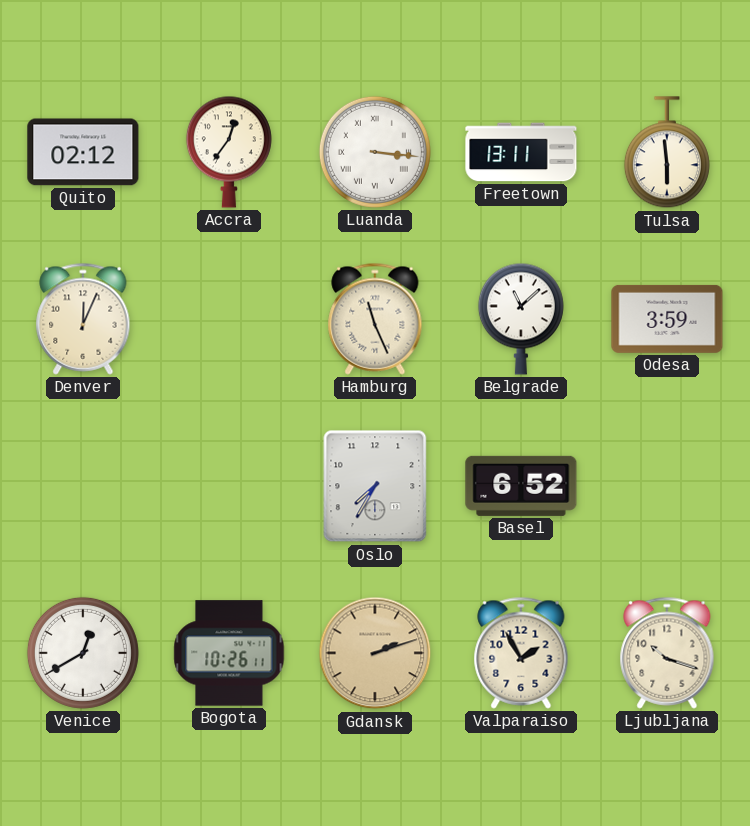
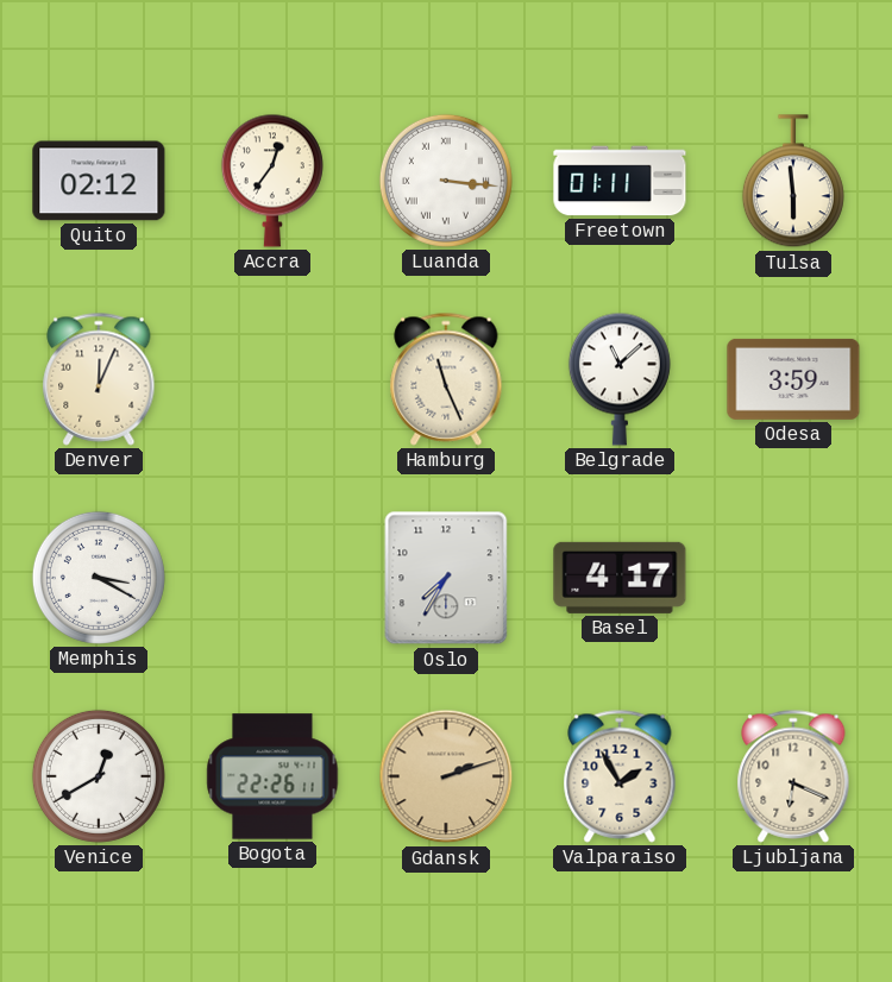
Freetown: 13:11 -> 01:11 (620, 181)
Memphis: none -> 3:20 (99, 578)
Basel: 6:52 -> 4:17 (620, 578)
Bogota: 10:26 -> 22:26 (272, 776)
Ljubljana: 10:18 -> 6:19 (793, 776)
